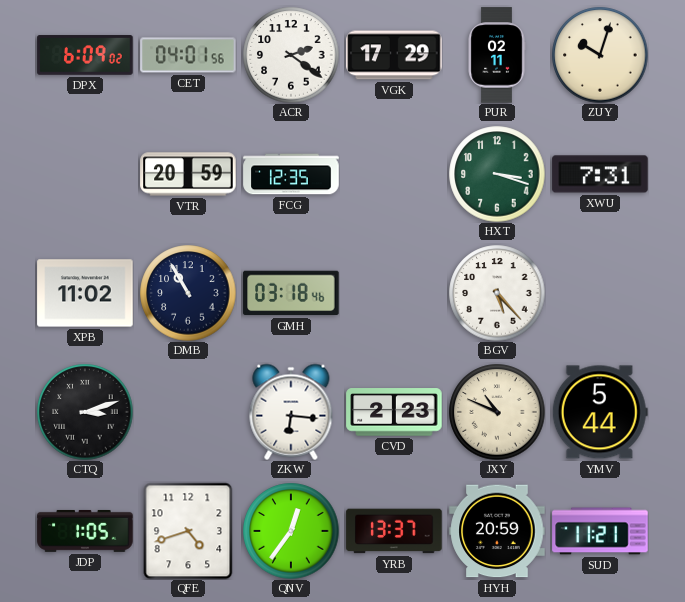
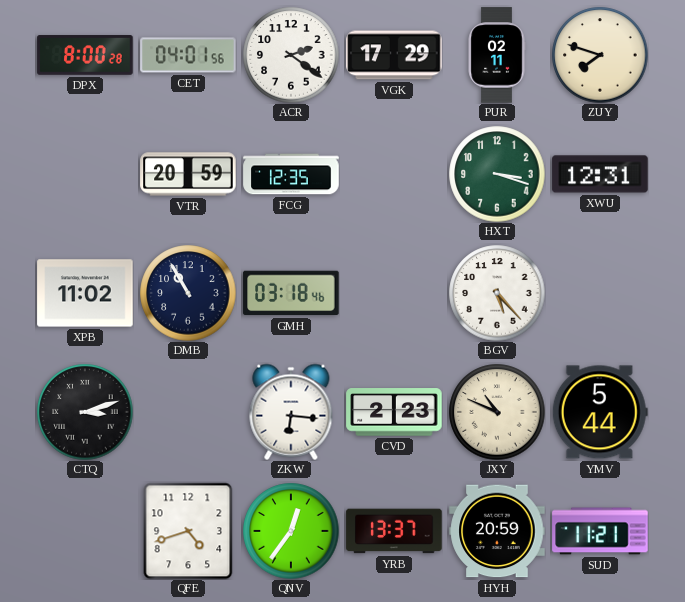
DPX: 6:09 -> 8:00 (85, 55)
ZUY: 10:03 -> 7:48 (600, 55)
XWU: 7:31 -> 12:31 (600, 174)
JDP: 1:05 -> none (85, 531)
